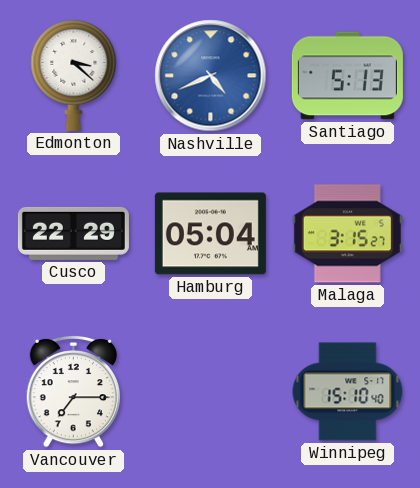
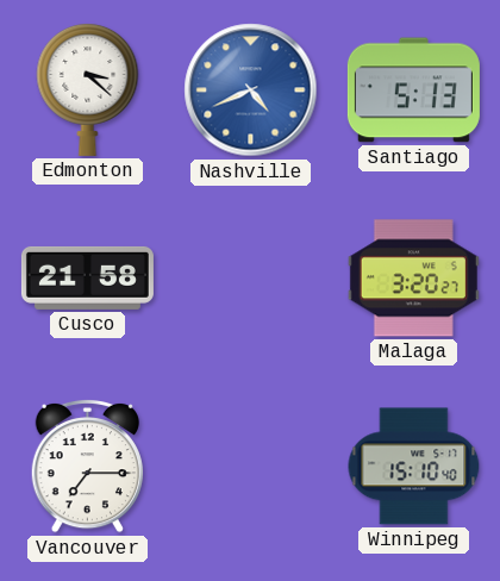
Cusco: 22:29 -> 21:58 (87, 277)
Hamburg: 05:04 -> none (210, 234)
Malaga: 3:15 -> 3:20 (413, 279)
